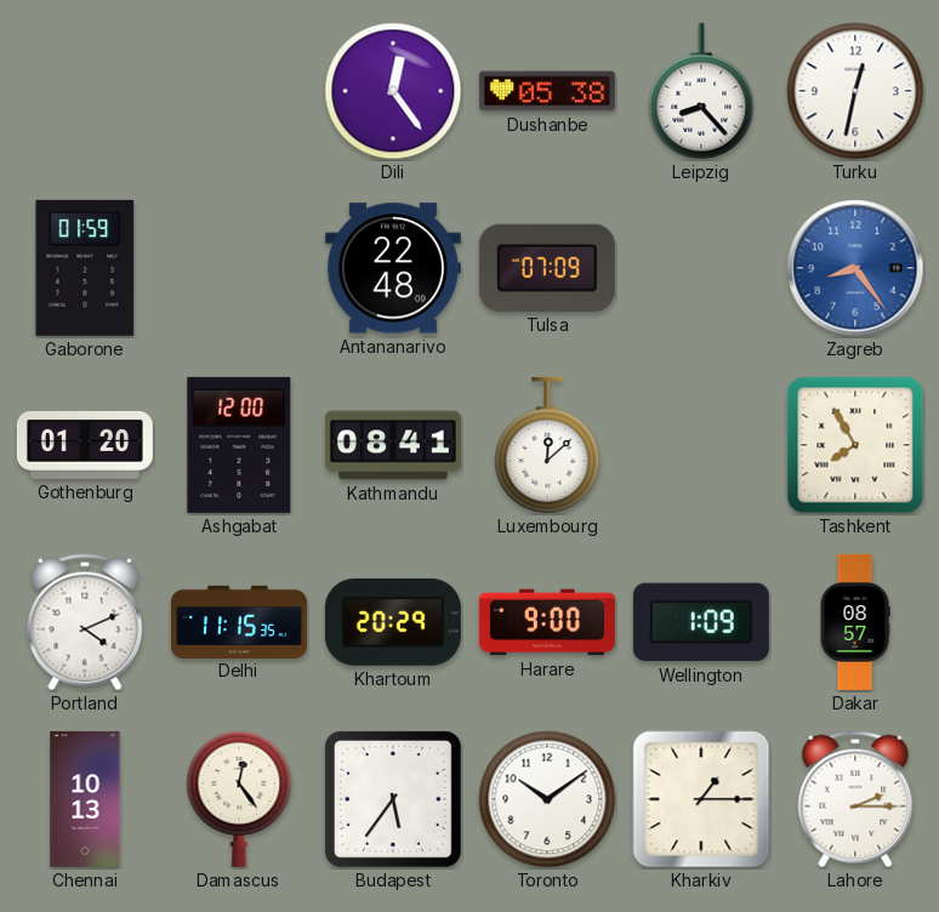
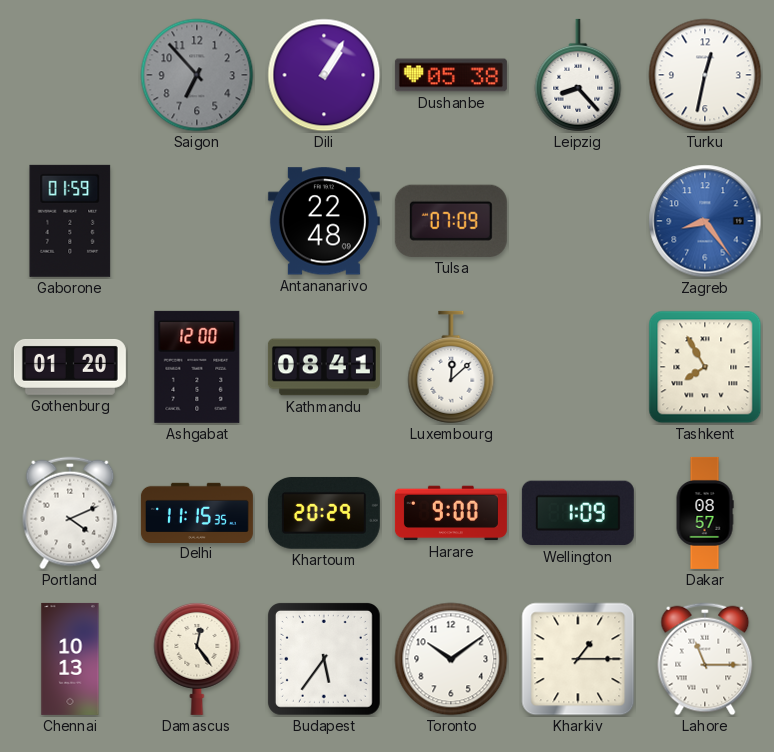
Saigon: none -> 6:53 (197, 75)
Dili: 12:24 -> 1:05 (324, 75)
Lahore: 2:15 -> 11:15 (705, 659)
